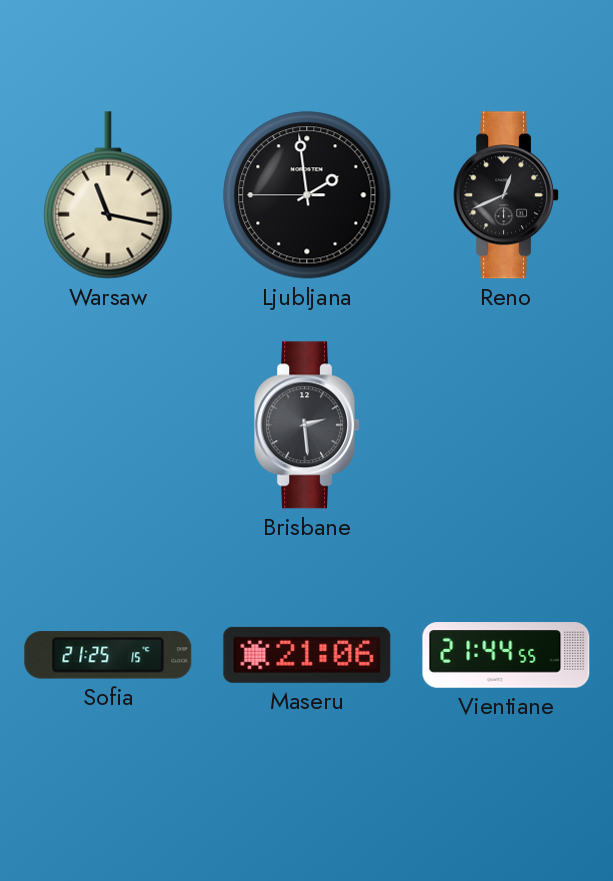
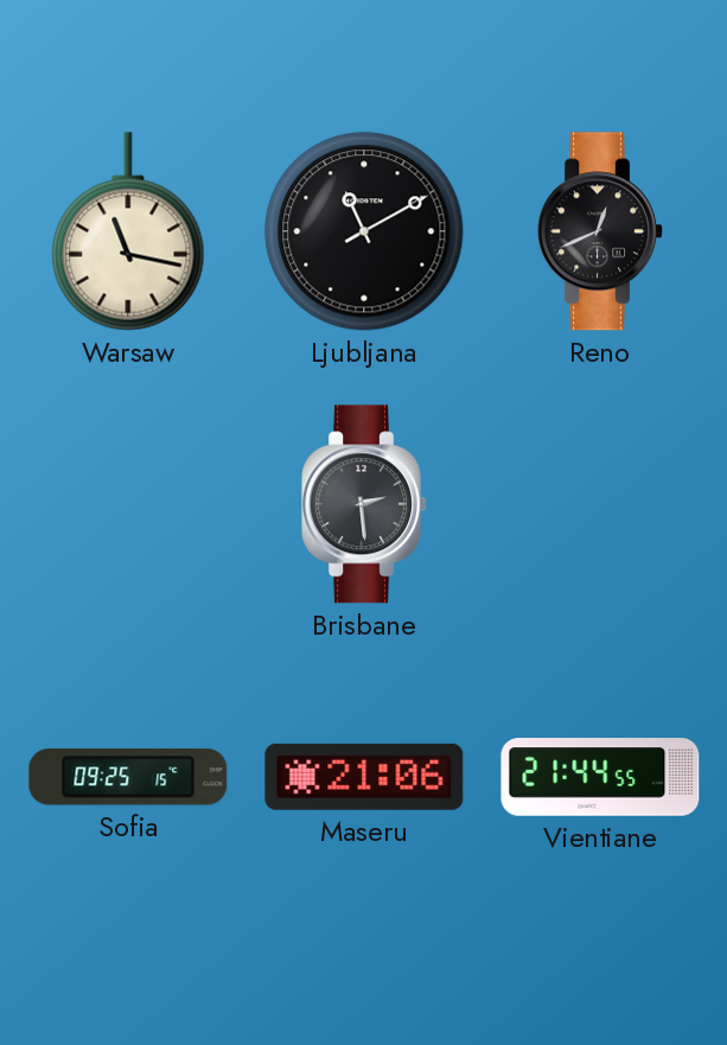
Ljubljana: 1:58 -> 11:10 (364, 231)
Sofia: 21:25 -> 09:25 (128, 777)
